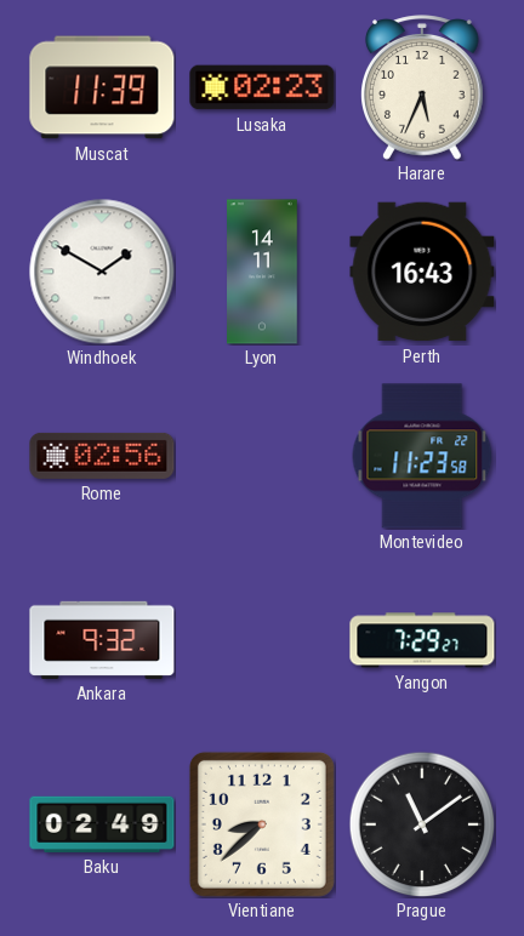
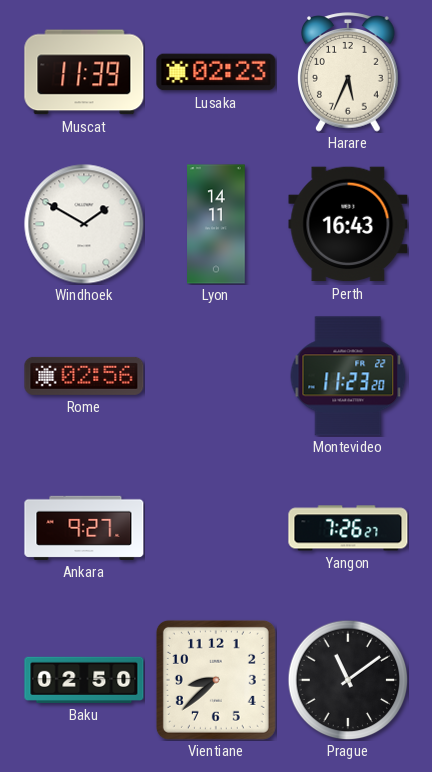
Montevideo: 11:23:58 -> 11:23:20 (348, 376)
Ankara: 9:32 -> 9:27 (84, 528)
Yangon: 7:29 -> 7:26 (348, 528)
Baku: 02:49 -> 02:50 (84, 680)
